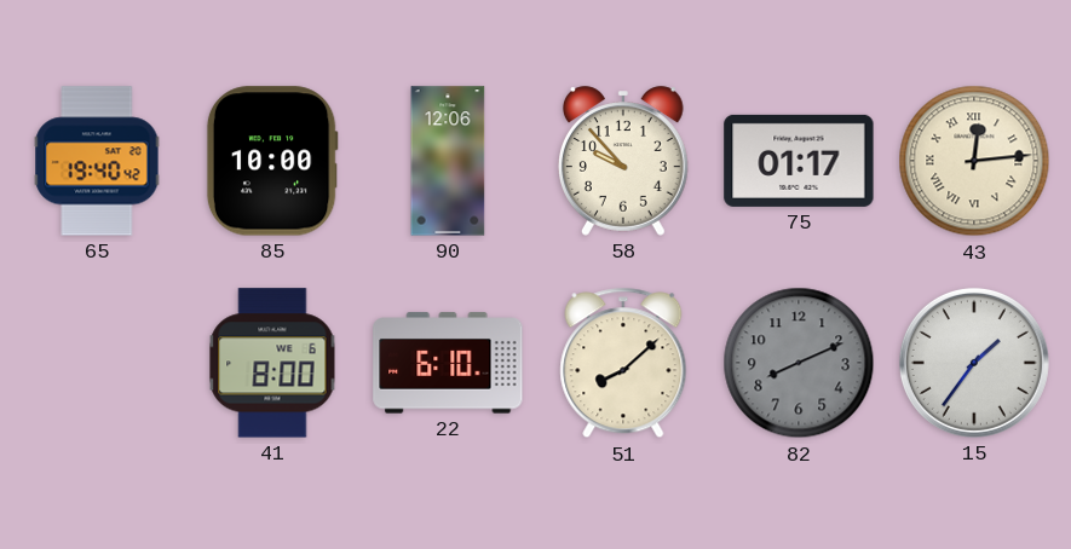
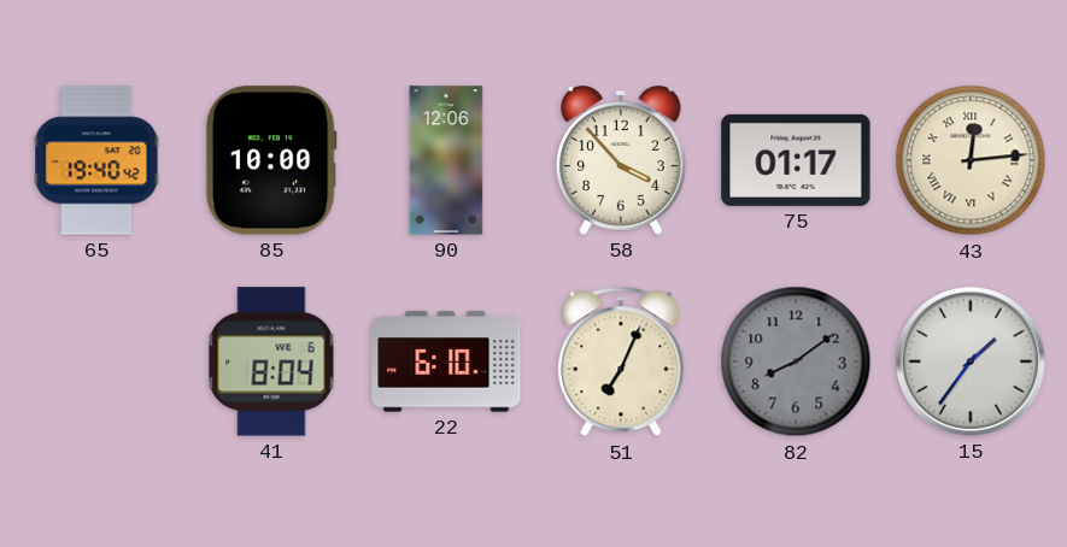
58: 9:53 -> 3:53 (621, 160)
41: 8:00 -> 8:04 (271, 361)
51: 8:08 -> 7:04 (621, 361)
82: 8:11 -> 8:09 (796, 361)
